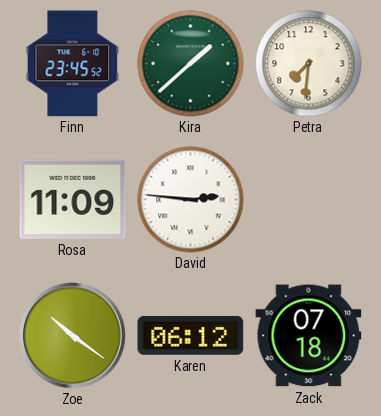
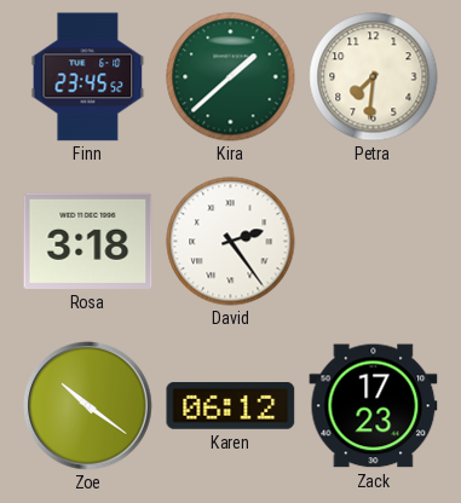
Rosa: 11:09 -> 3:18 (88, 241)
David: 2:46 -> 2:24 (231, 242)
Zack: 07:18 -> 17:23 (374, 406)
